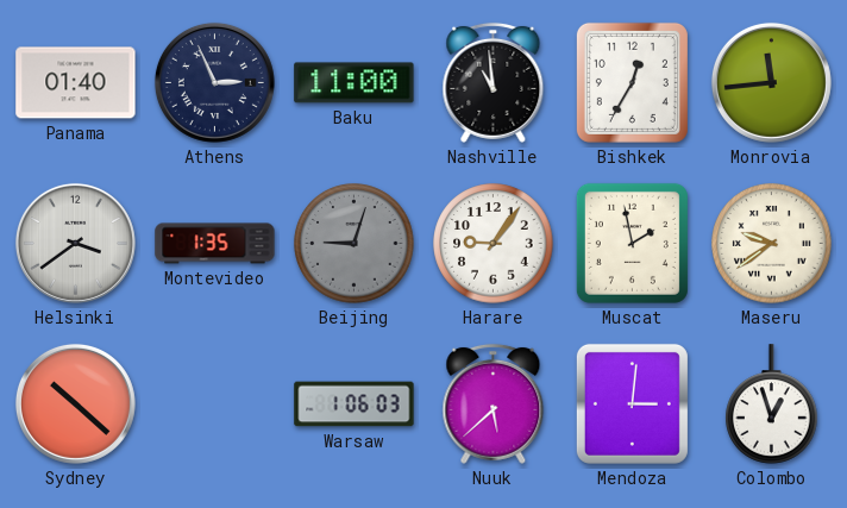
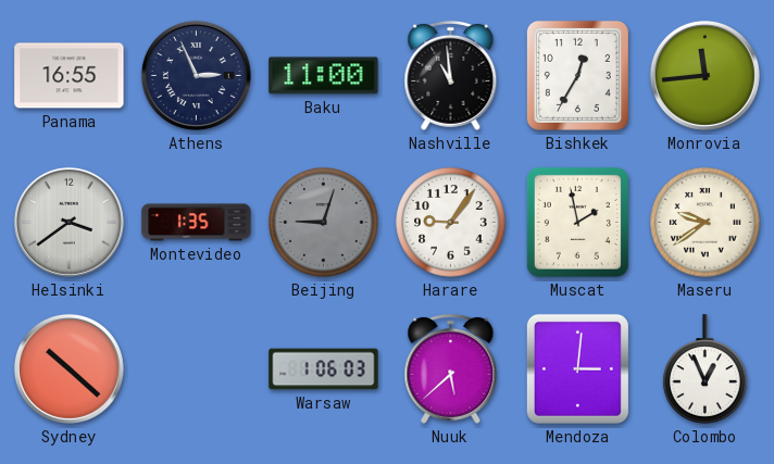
Panama: 01:40 -> 16:55 (70, 76)
Colombo: 12:57 -> 12:56 (706, 369)
